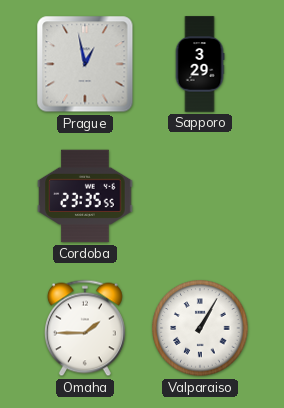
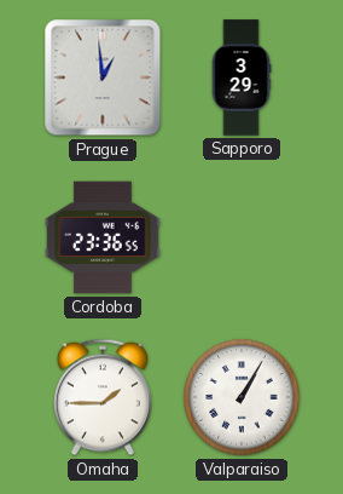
Prague: 12:58 -> 12:59 (103, 77)
Cordoba: 23:35 -> 23:36 (103, 237)
